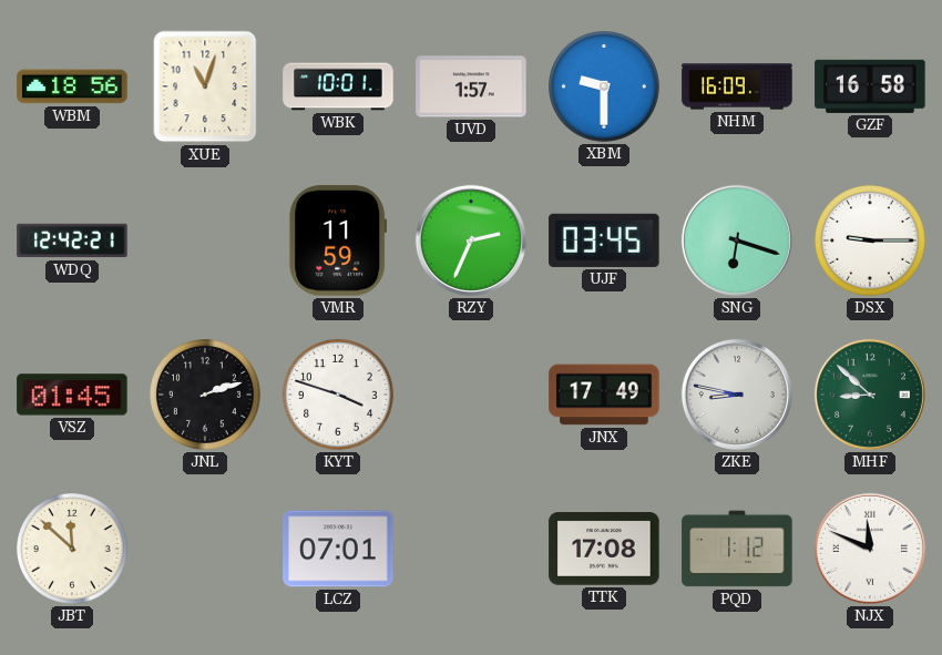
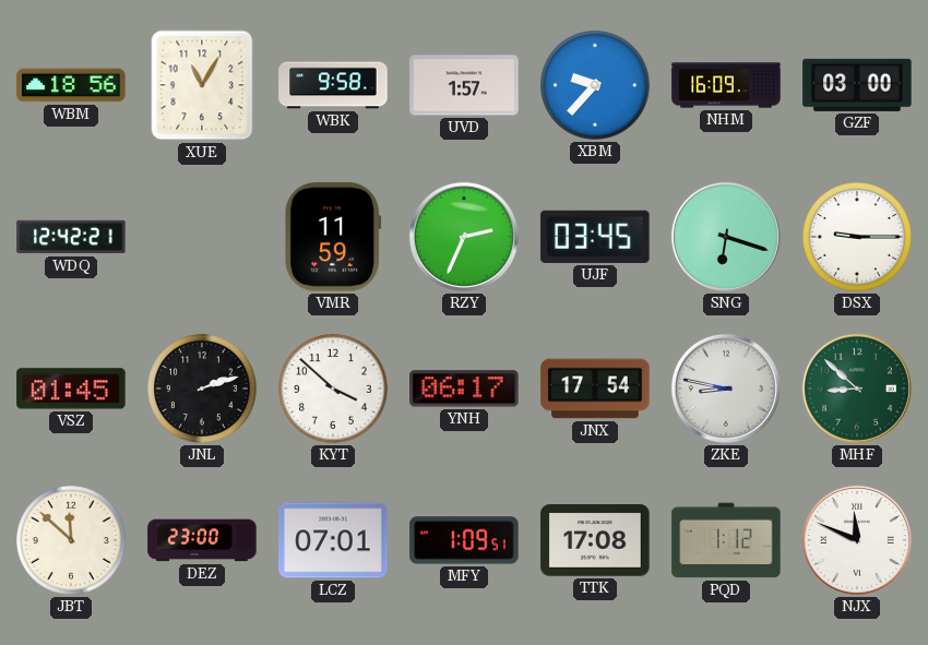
XUE: 11:03 -> 11:05 (202, 85)
WBK: 10:01 -> 9:58 (333, 85)
XBM: 9:30 -> 9:37 (596, 86)
GZF: 16:58 -> 03:00 (857, 85)
KYT: 3:48 -> 3:52 (334, 390)
YNH: none -> 06:17 (464, 389)
JNX: 17:49 -> 17:54 (595, 389)
DEZ: none -> 23:00 (202, 540)
MFY: none -> 1:09 (464, 540)
